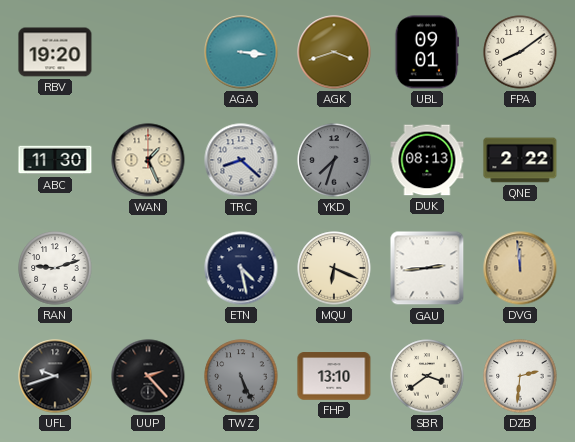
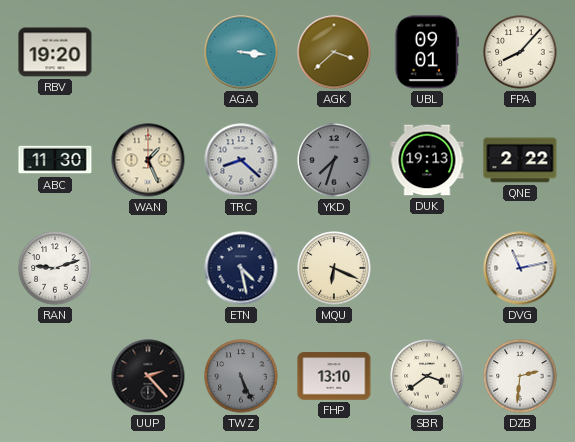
AGK: 3:42 -> 3:38 (334, 52)
FPA: 8:09 -> 8:07 (520, 52)
DUK: 08:13 -> 19:13 (427, 160)
GAU: 2:44 -> none (427, 268)
DVG: 11:59 -> 11:13 (520, 268)
DVG dial: champagne -> white (520, 268)
UFL: 9:42 -> none (55, 376)
